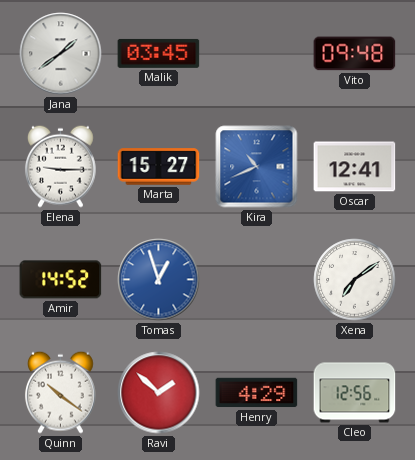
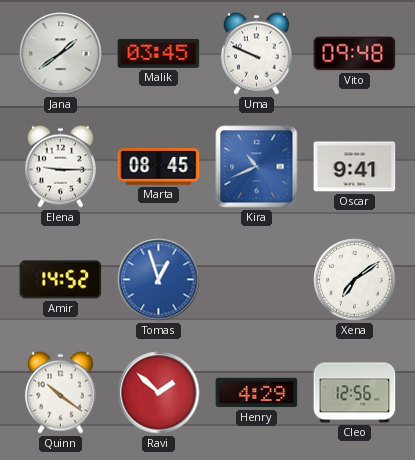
Uma: none -> 9:49 (256, 53)
Marta: 15:27 -> 08:45 (159, 167)
Oscar: 12:41 -> 9:41 (355, 167)
